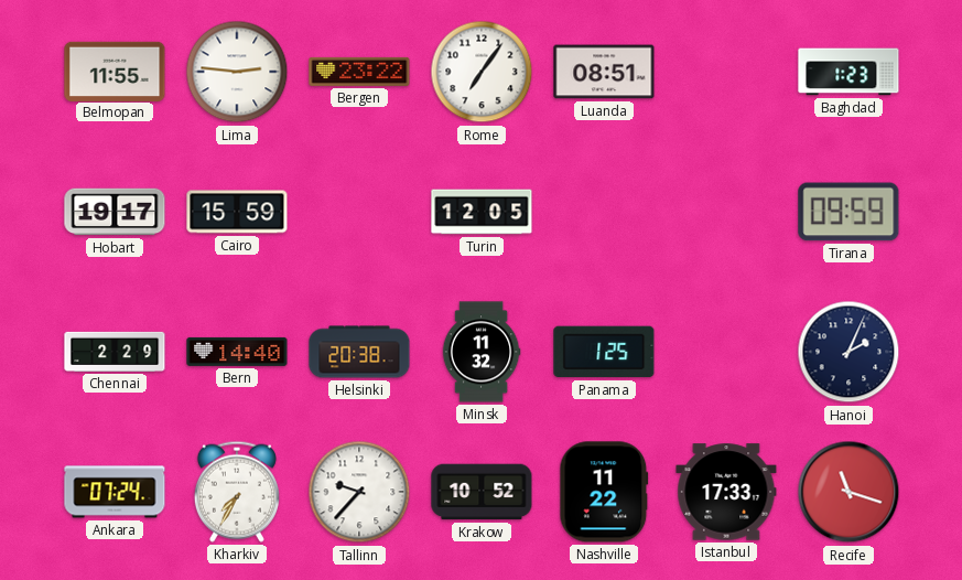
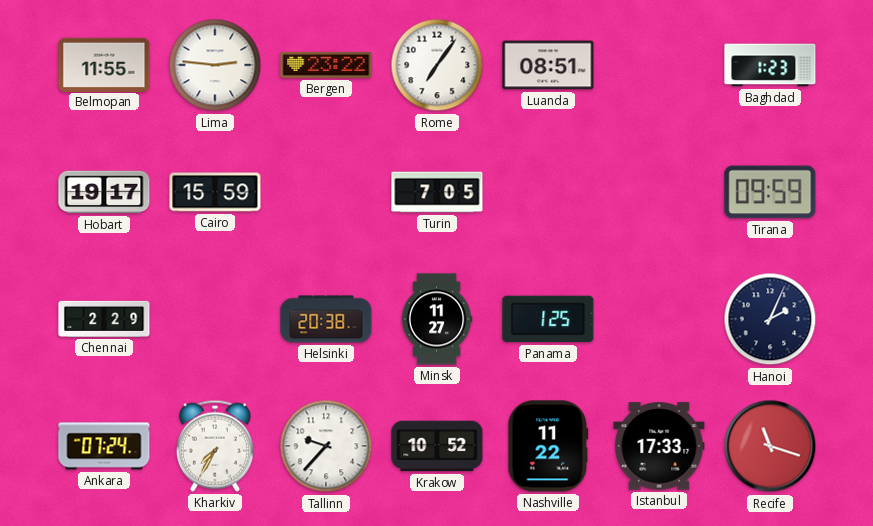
Turin: 12:05 -> 7:05 (437, 192)
Bern: 14:40 -> none (237, 352)
Minsk: 11:32 -> 11:27 (437, 319)
